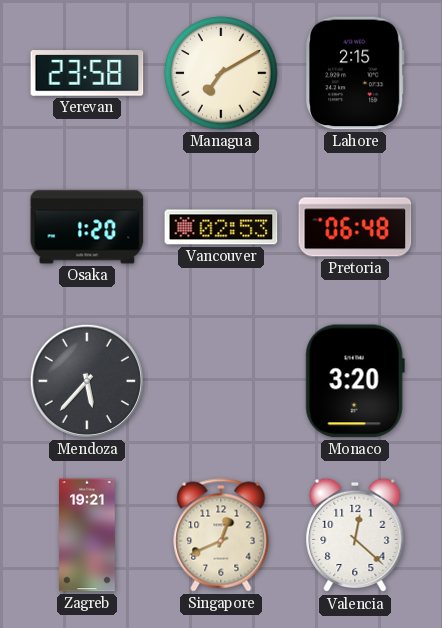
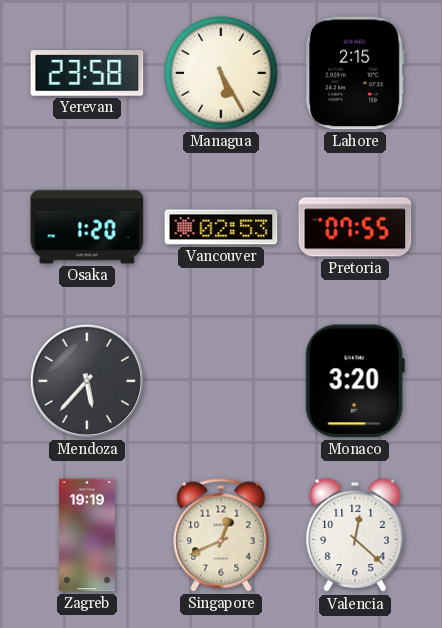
Managua: 7:10 -> 5:25 (221, 73)
Pretoria: 06:48 -> 07:55 (355, 227)
Zagreb: 19:21 -> 19:19 (88, 535)
